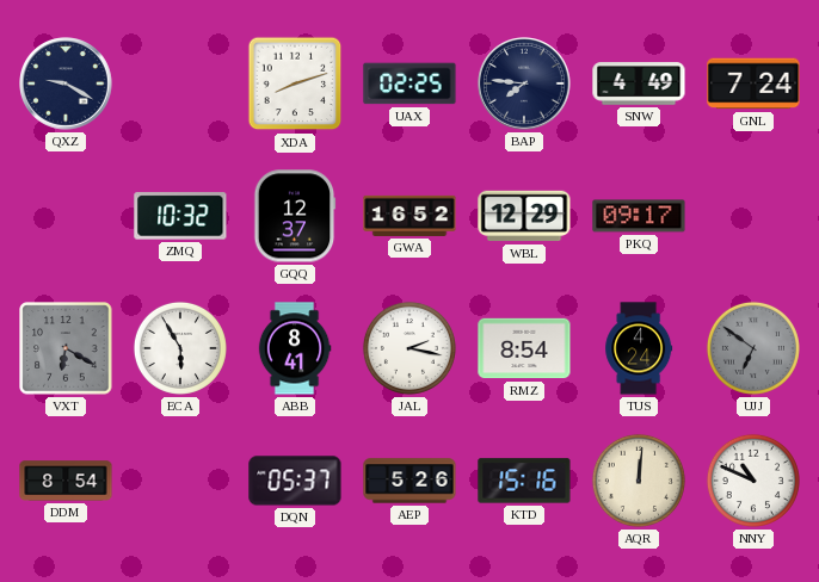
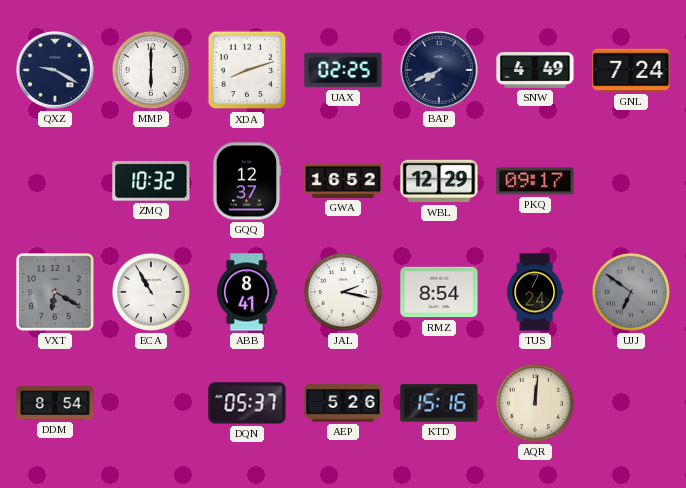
MMP: none -> 6:00 (151, 70)
BAP: 7:46 -> 7:41 (439, 70)
ECA: 5:55 -> 10:55 (151, 292)
TUS: 4:24 -> 7:24 (535, 292)
NNY: 10:49 -> none (753, 481)
